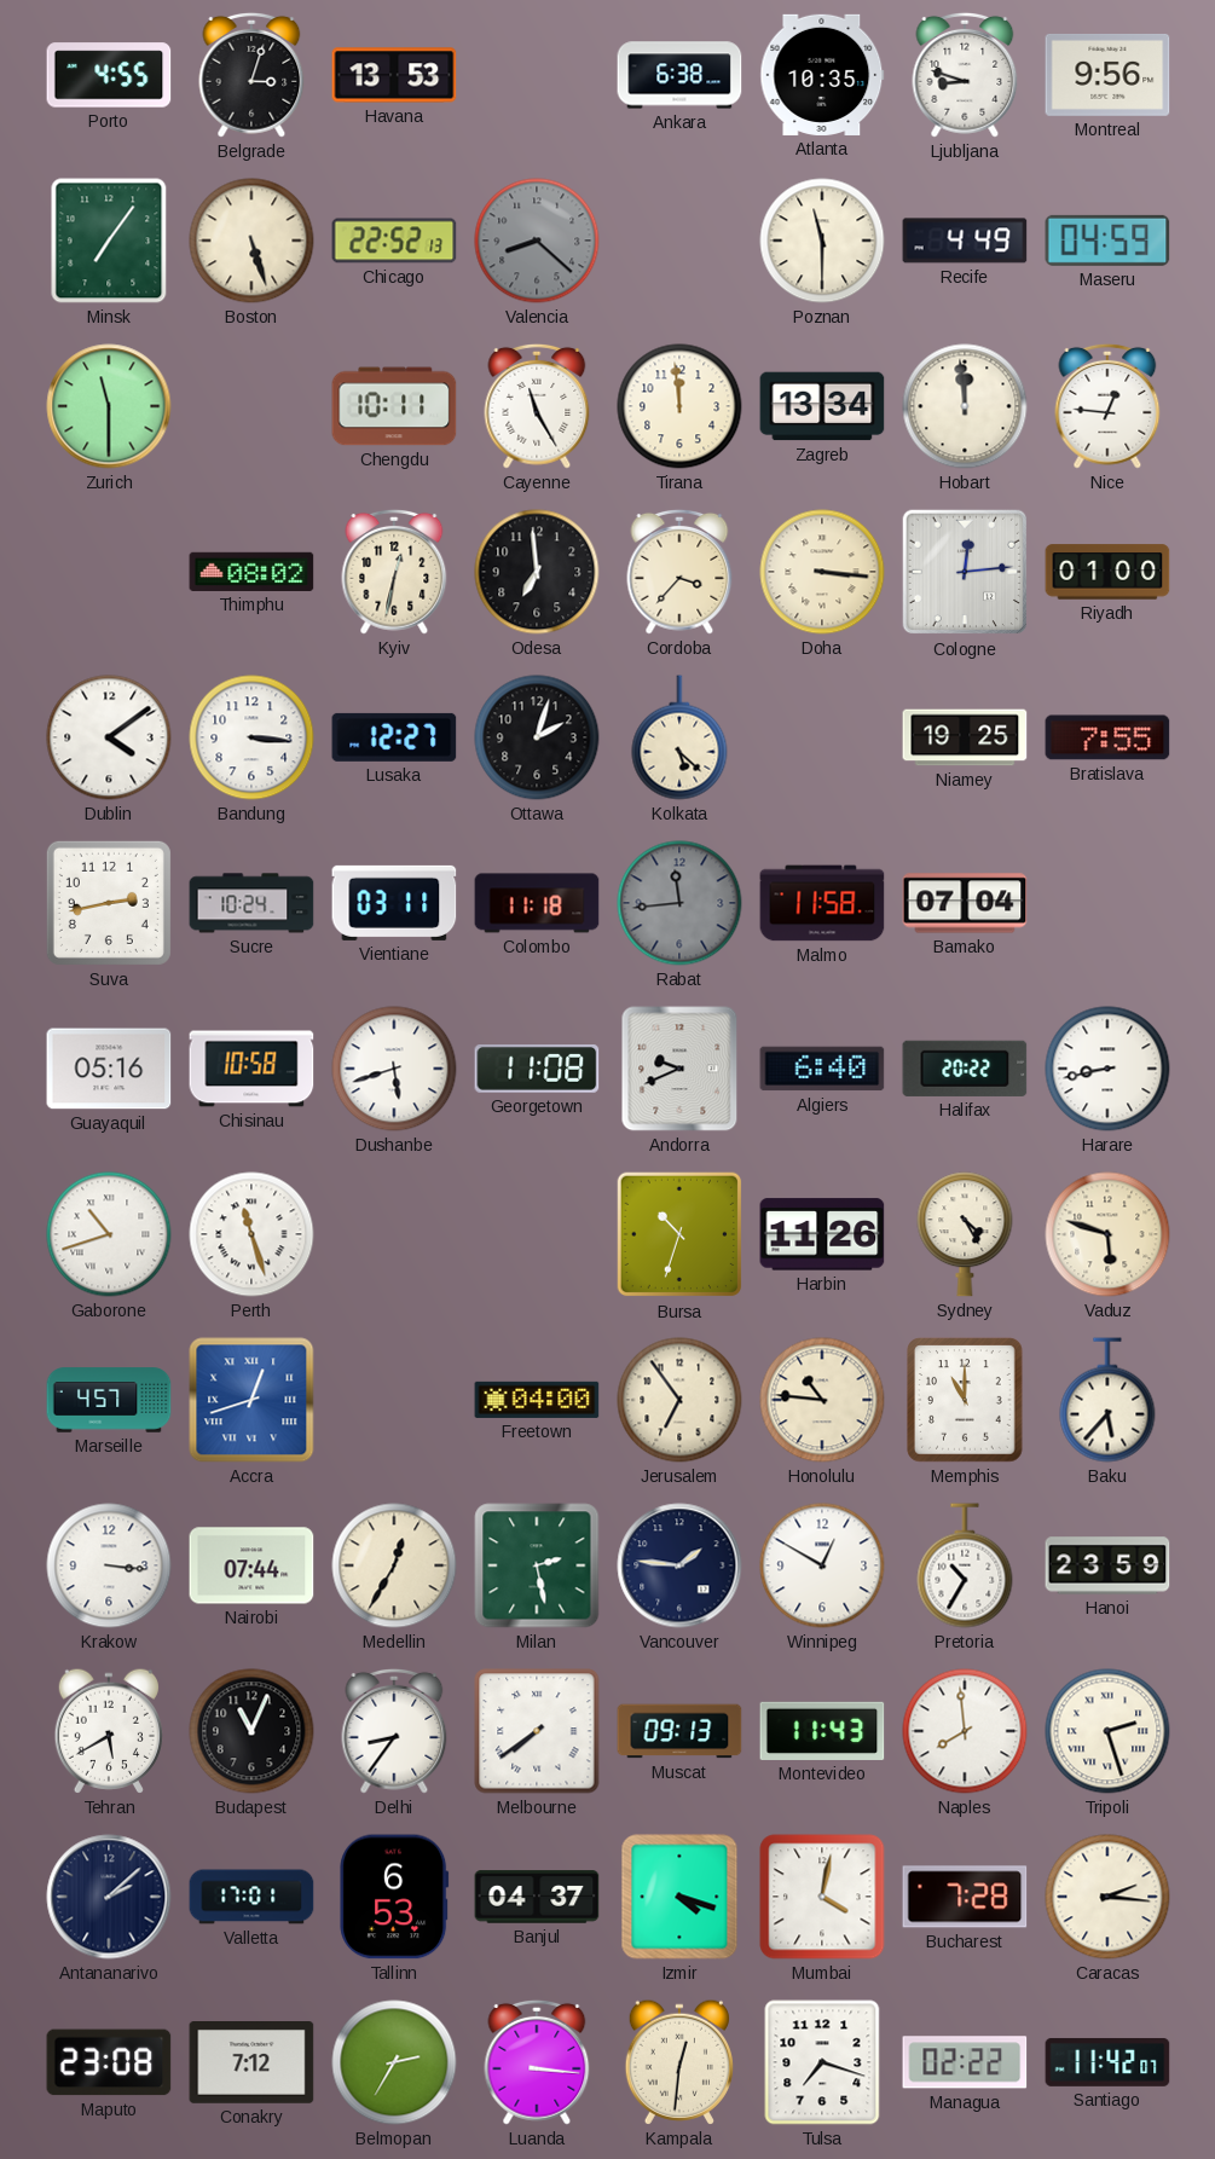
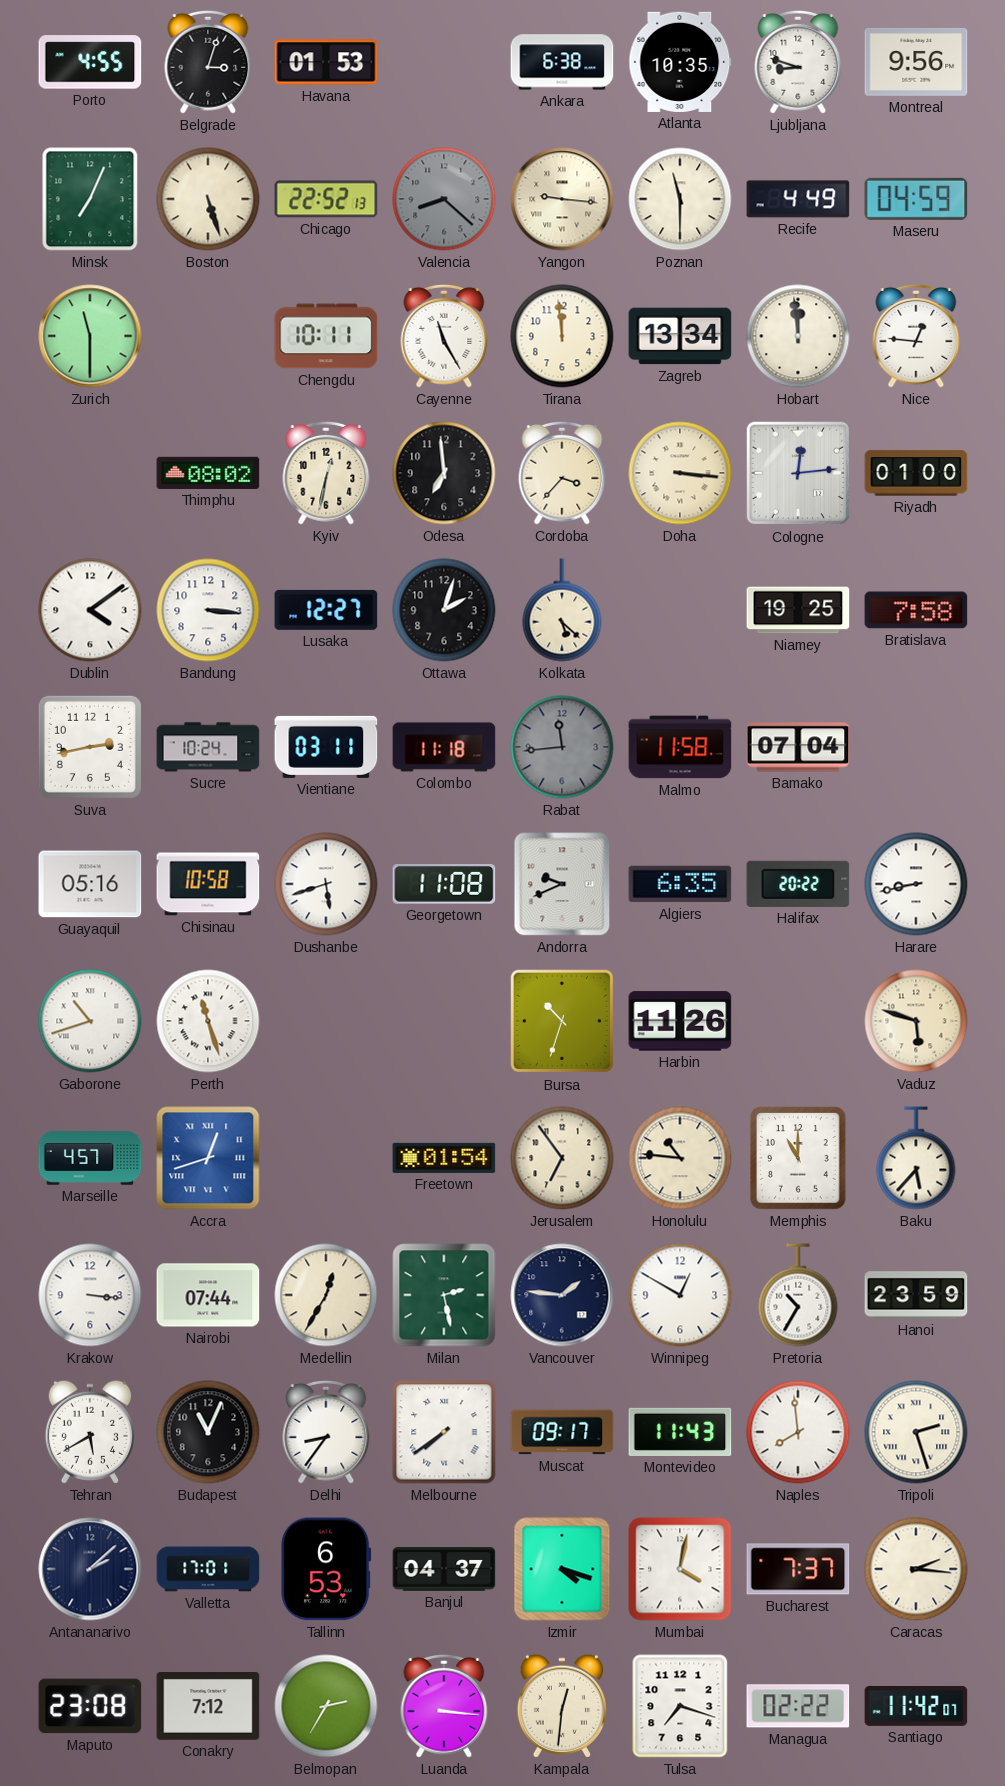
Havana: 13:53 -> 01:53 (326, 62)
Minsk: 7:06 -> 7:04 (90, 199)
Yangon: none -> 9:16 (562, 199)
Bratislava: 7:55 -> 7:58 (916, 610)
Algiers: 6:40 -> 6:35 (680, 884)
Sydney: 4:25 -> none (965, 1234)
Freetown: 04:00 -> 01:54 (444, 1158)
Muscat: 09:13 -> 09:17 (562, 1432)
Bucharest: 7:28 -> 7:37 (798, 1569)
